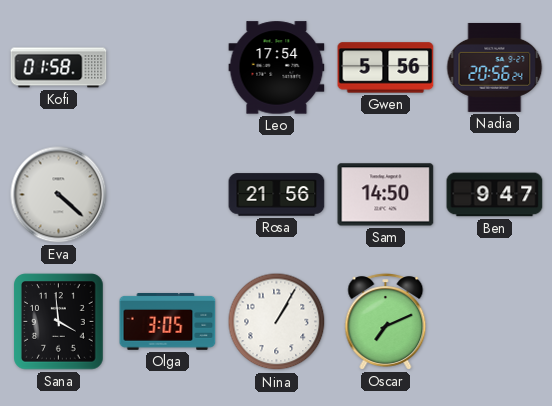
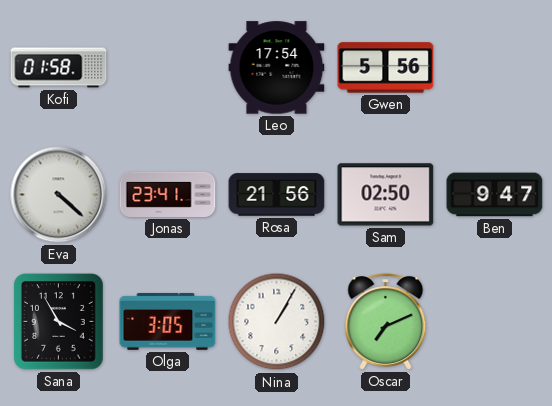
Nadia: 20:56 -> none (495, 67)
Jonas: none -> 23:41 (168, 194)
Sam: 14:50 -> 02:50 (386, 195)
Sana: 3:59 -> 3:55 (59, 322)
